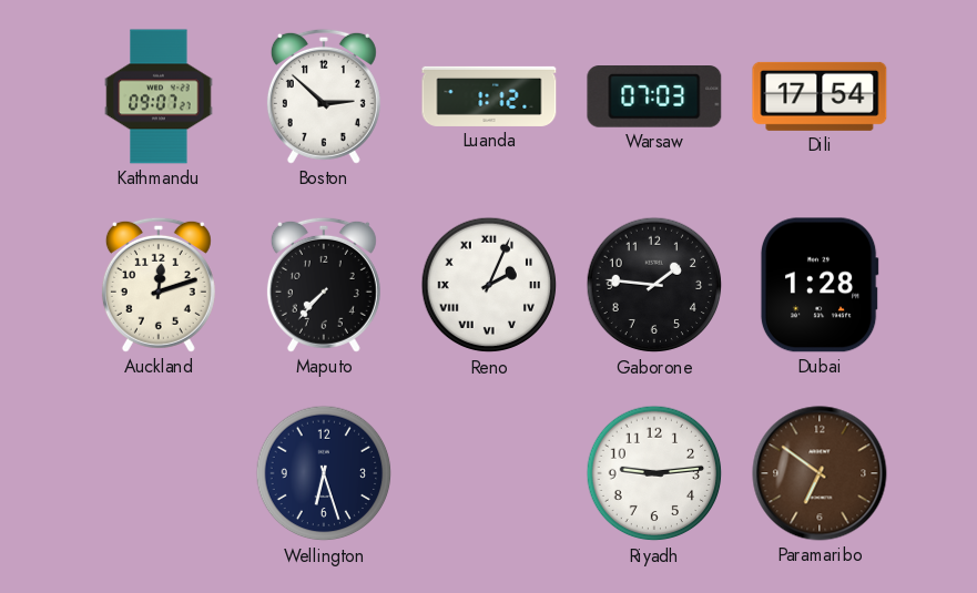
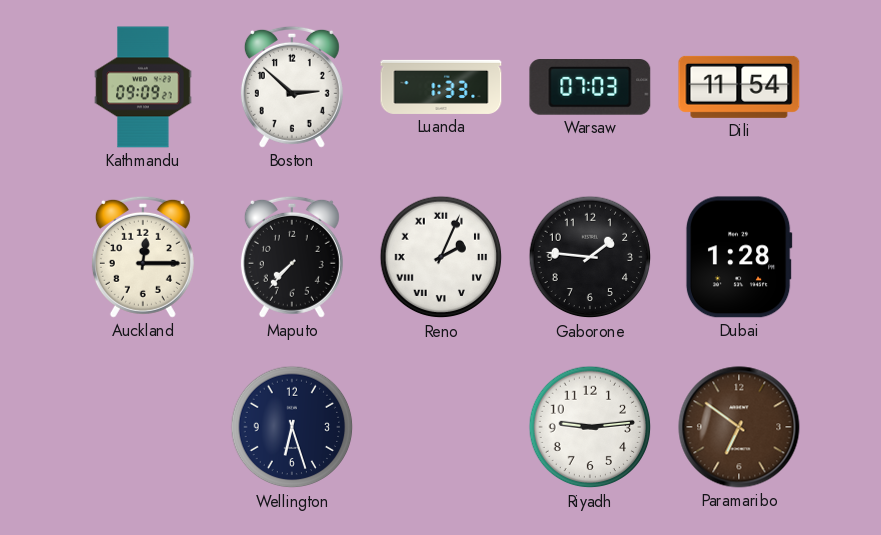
Kathmandu: 09:07 -> 09:09 (143, 87)
Luanda: 1:12 -> 1:33 (441, 87)
Dili: 17:54 -> 11:54 (739, 87)
Auckland: 12:12 -> 12:15 (143, 257)
